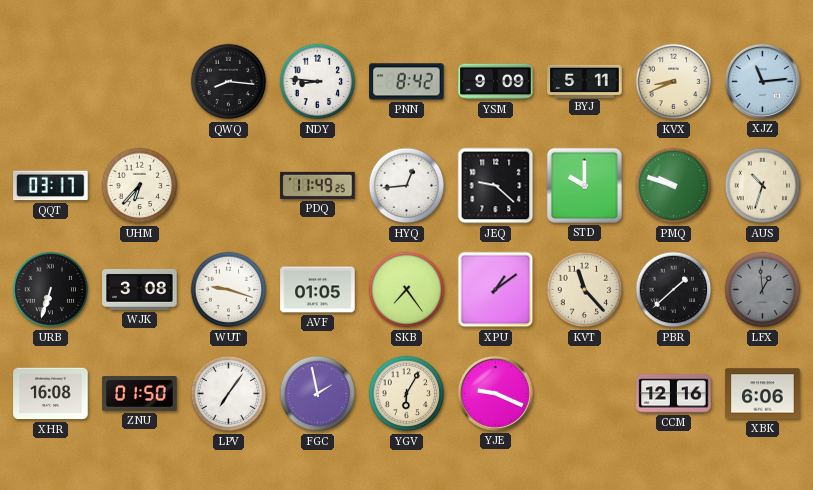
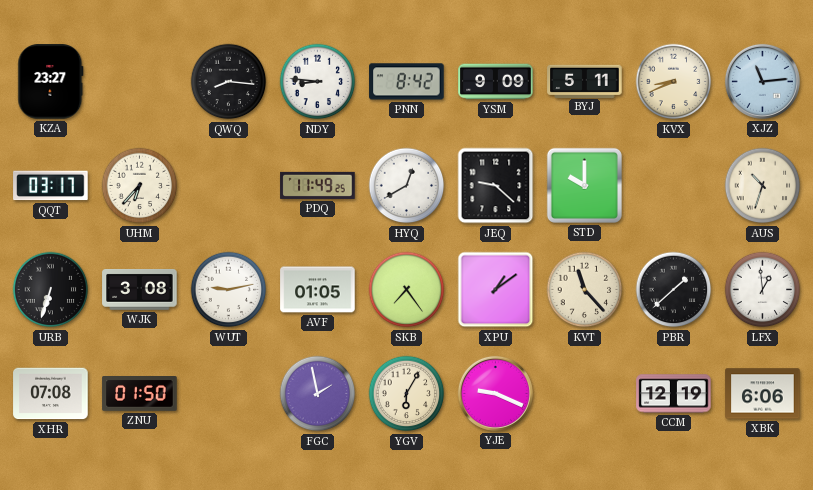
KZA: none -> 23:27 (51, 82)
HYQ: 12:44 -> 12:40 (407, 186)
PMQ: 9:48 -> none (674, 186)
WUT: 9:18 -> 9:13 (229, 290)
LFX dial: grey -> white (763, 290)
XHR: 16:08 -> 07:08 (51, 394)
LPV: 7:06 -> none (229, 394)
CCM: 12:16 -> 12:19 (674, 394)
